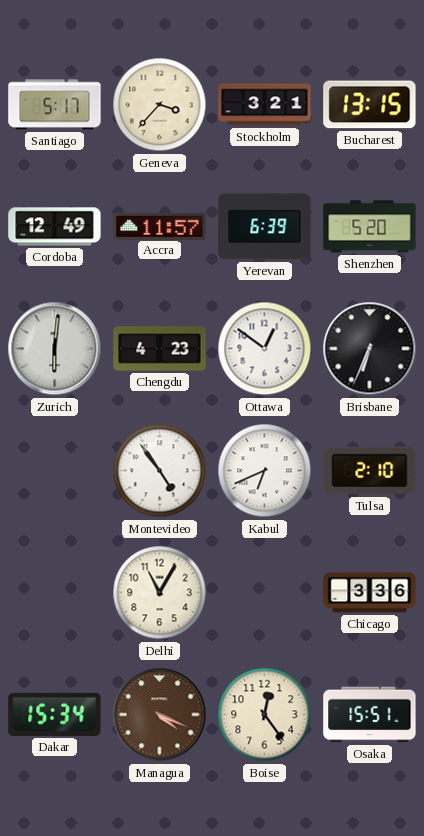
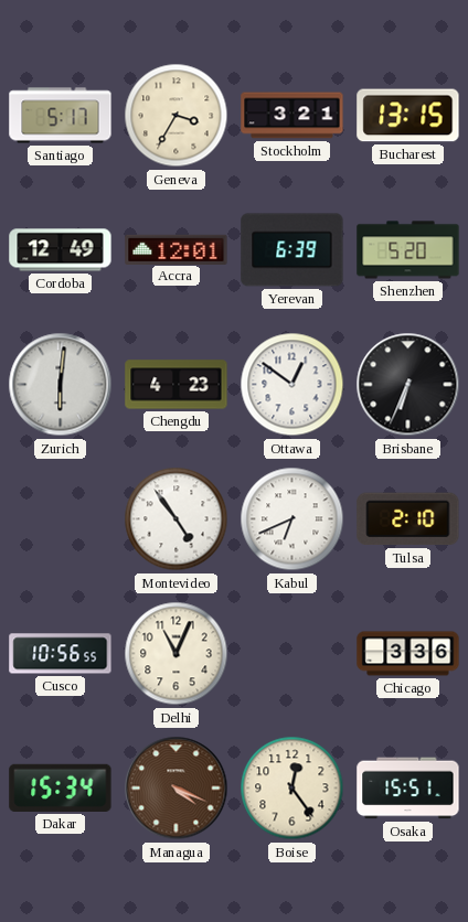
Geneva: 3:37 -> 3:35 (177, 116)
Accra: 11:57 -> 12:01 (177, 249)
Cusco: none -> 10:56 (61, 654)
Delhi: 11:05 -> 11:04 (177, 654)
